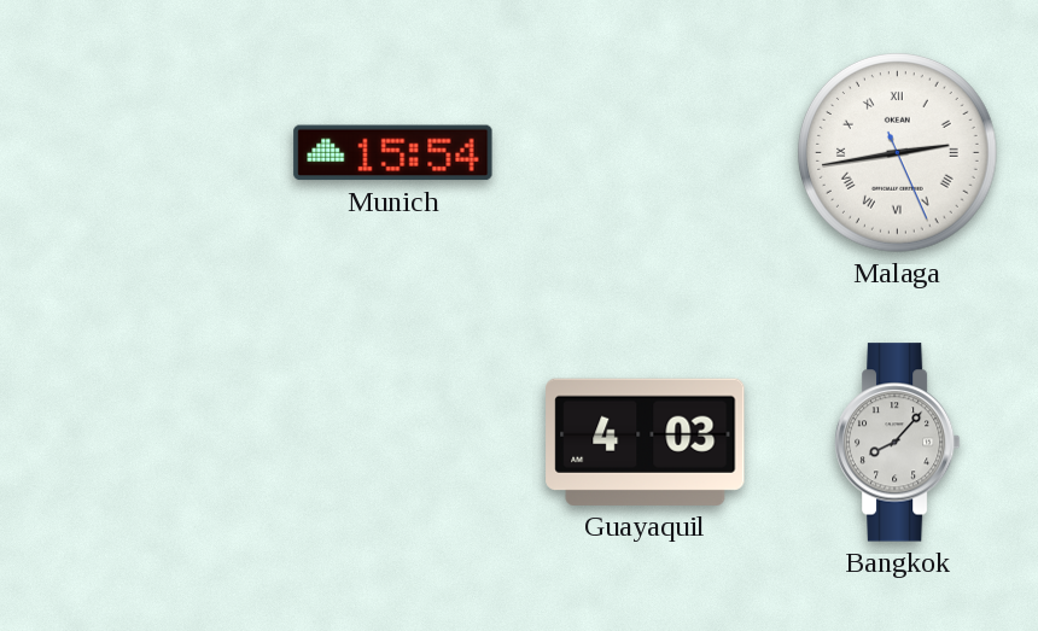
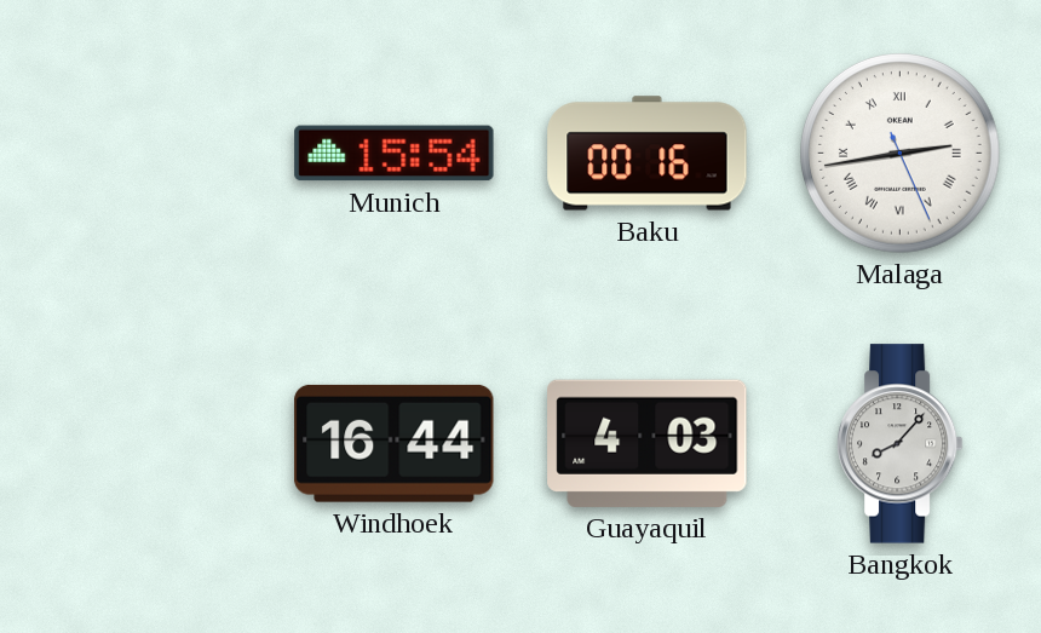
Baku: none -> 00:16 (648, 154)
Windhoek: none -> 16:44 (395, 443)
